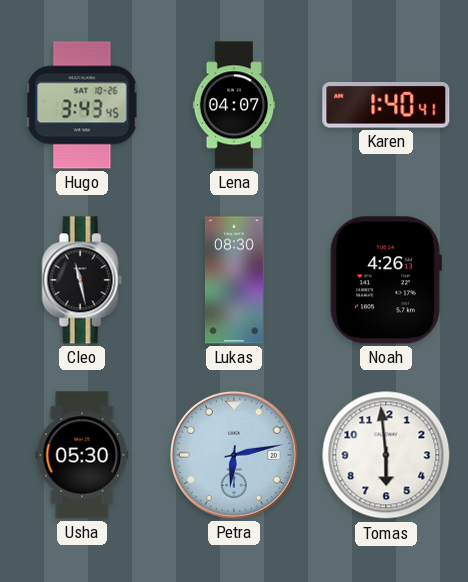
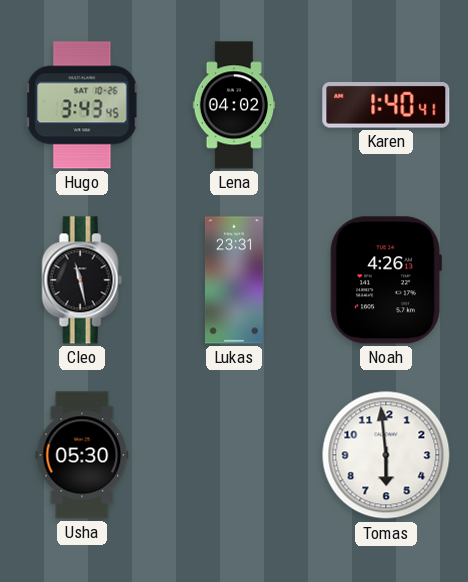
Lena: 04:07 -> 04:02 (234, 105)
Lukas: 08:30 -> 23:31 (234, 280)
Petra: 6:13 -> none (234, 455)
